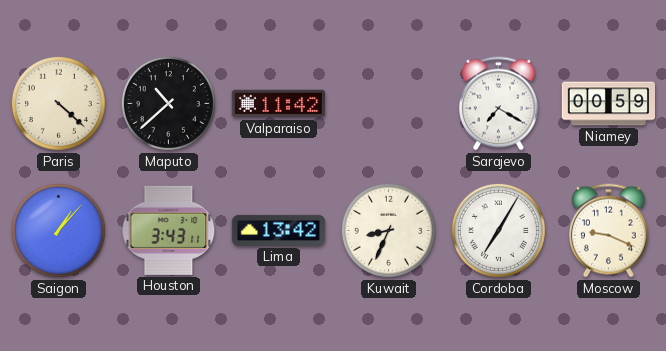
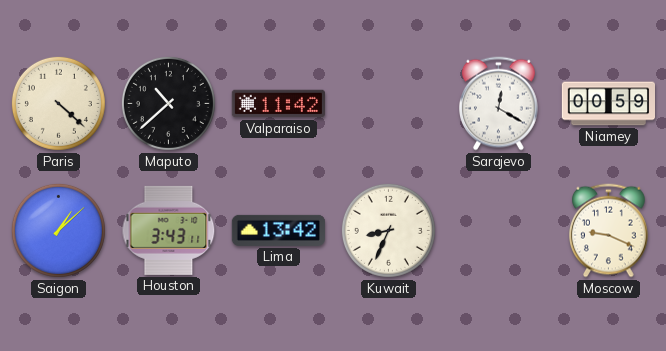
Sarajevo: 7:20 -> 12:20 (499, 104)
Saigon: 1:07 -> 1:08 (58, 230)
Cordoba: 7:05 -> none (498, 230)
